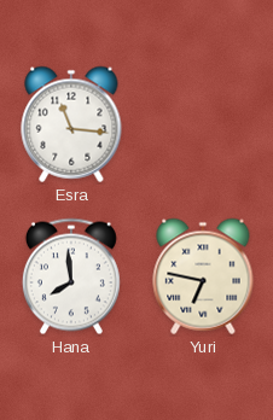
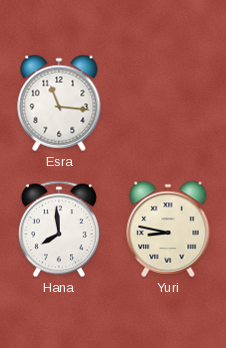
Yuri: 6:47 -> 8:47 (168, 229)
